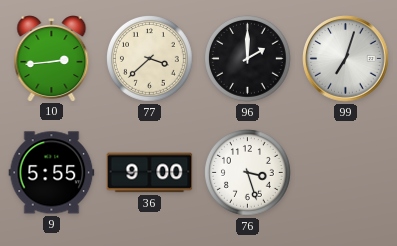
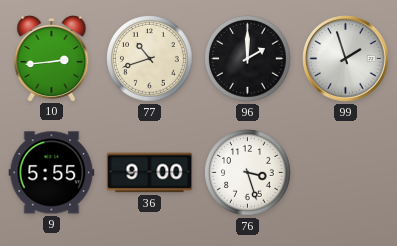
77: 3:38 -> 10:42 (150, 59)
99: 7:03 -> 1:57 (346, 59)
